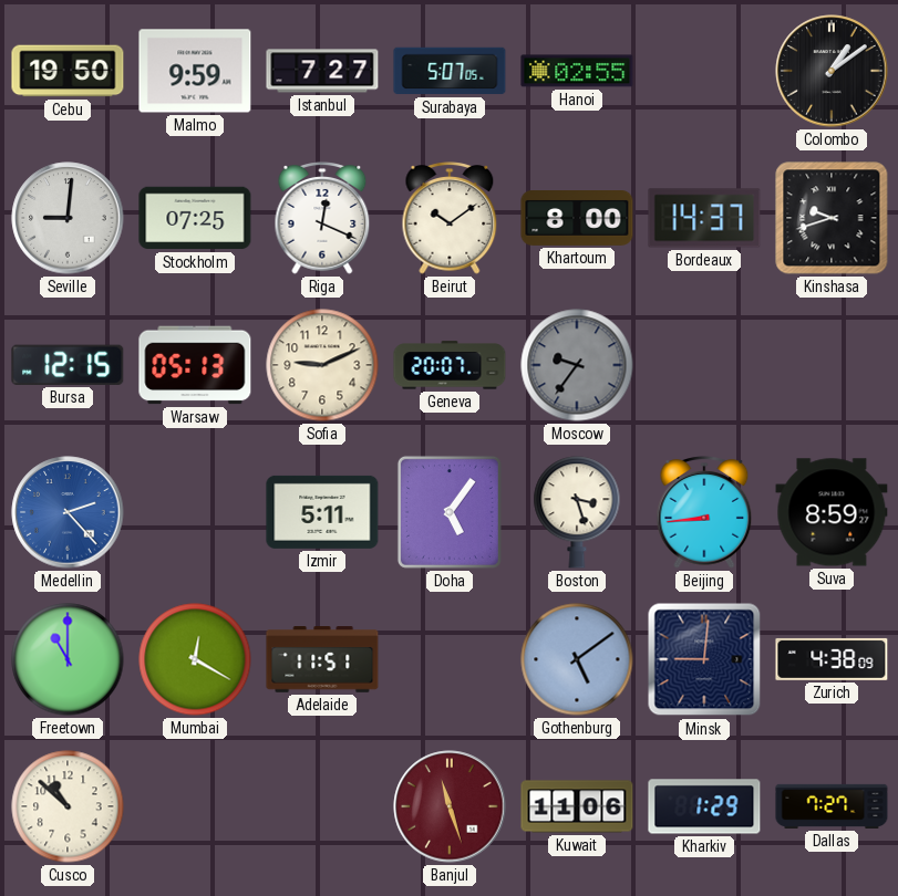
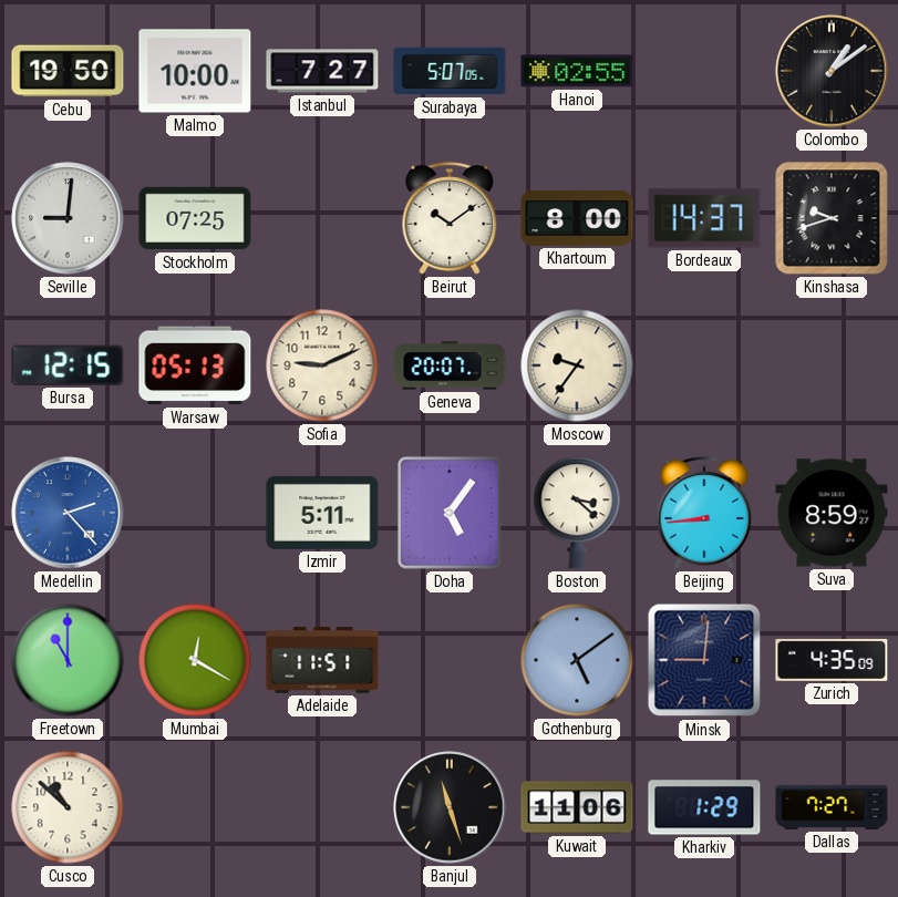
Malmo: 9:59 -> 10:00 (195, 71)
Riga: 12:19 -> none (322, 218)
Moscow dial: grey -> cream (577, 365)
Boston: 3:27 -> 3:22 (577, 513)
Zurich: 4:38 -> 4:35 (832, 660)
Banjul dial: burgundy -> black (450, 807)
